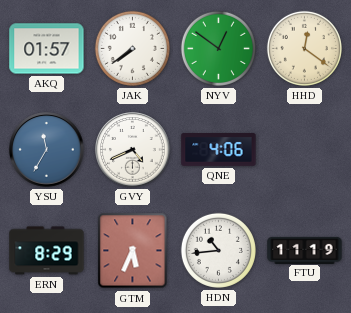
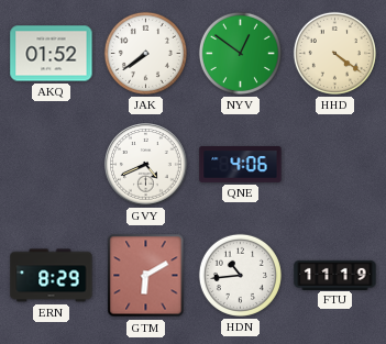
AKQ: 01:57 -> 01:52 (52, 54)
HHD: 12:21 -> 4:21 (334, 53)
YSU: 11:35 -> none (47, 150)
GTM: 5:34 -> 6:10 (146, 276)
